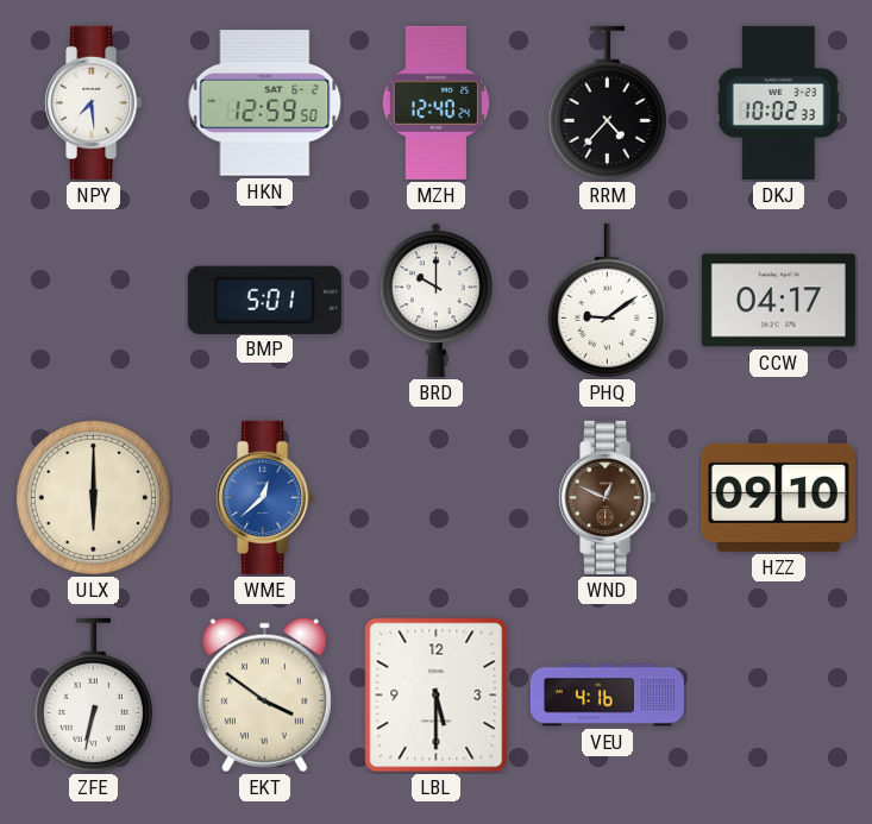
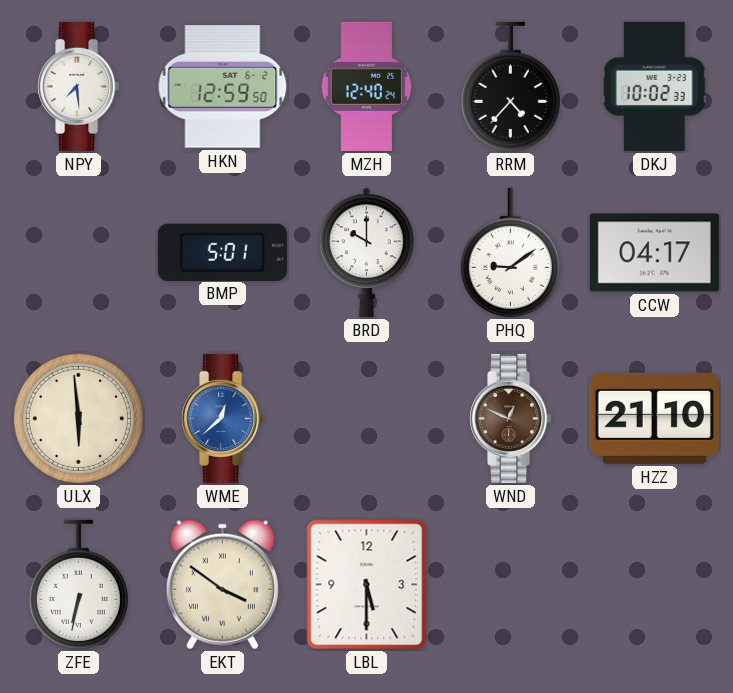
ULX: 6:00 -> 5:59 (78, 418)
HZZ: 09:10 -> 21:10 (654, 418)
VEU: 4:16 -> none (607, 696)
